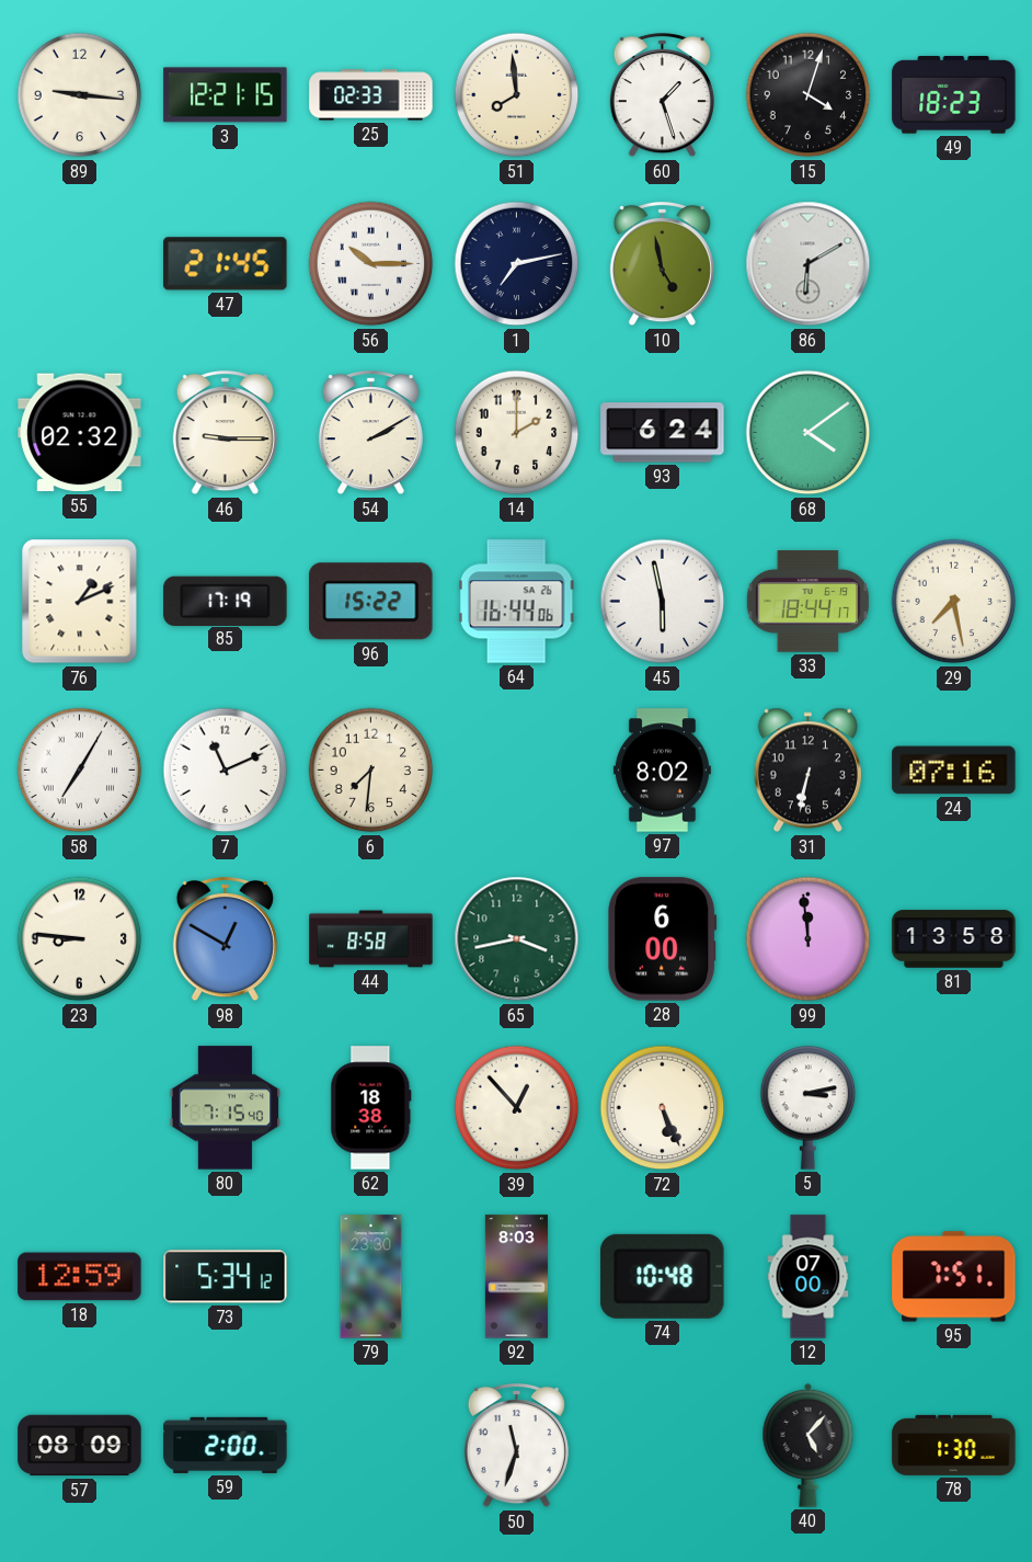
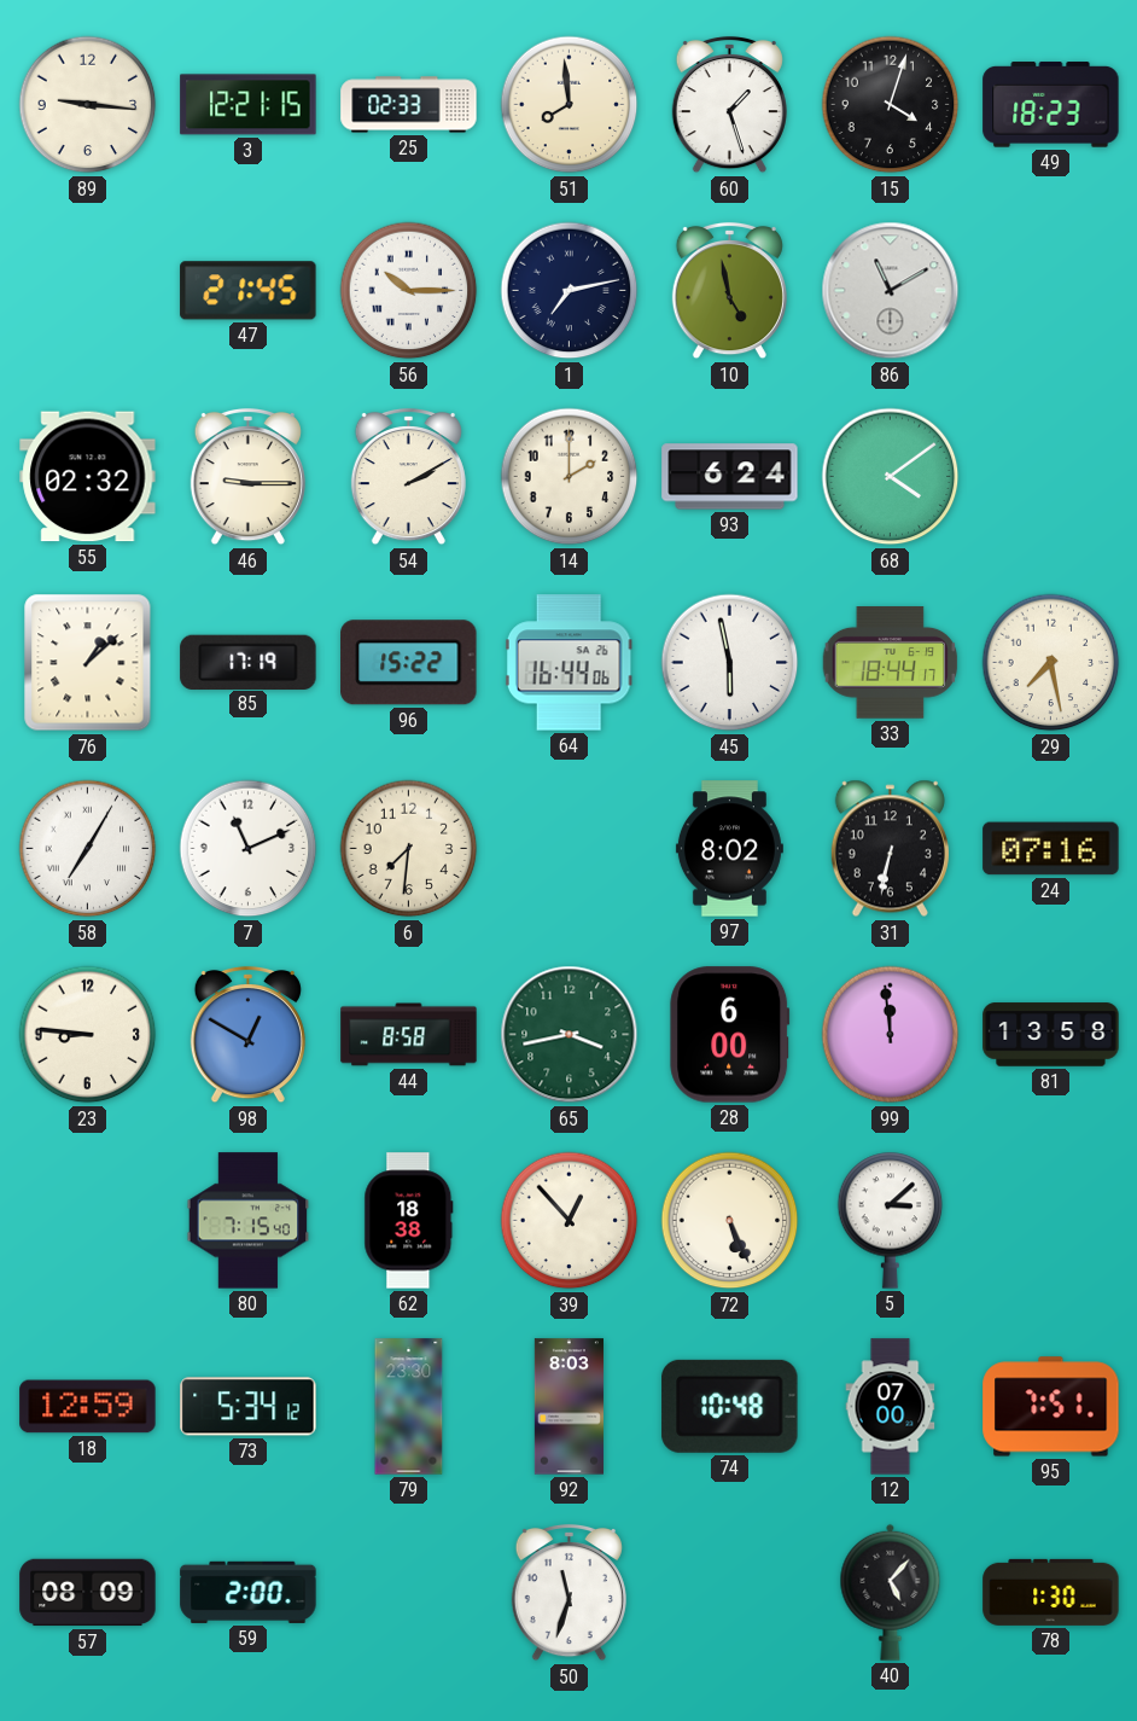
86: 6:10 -> 11:10 (891, 291)
76: 1:11 -> 1:08 (88, 663)
5: 3:13 -> 3:08 (891, 1220)
